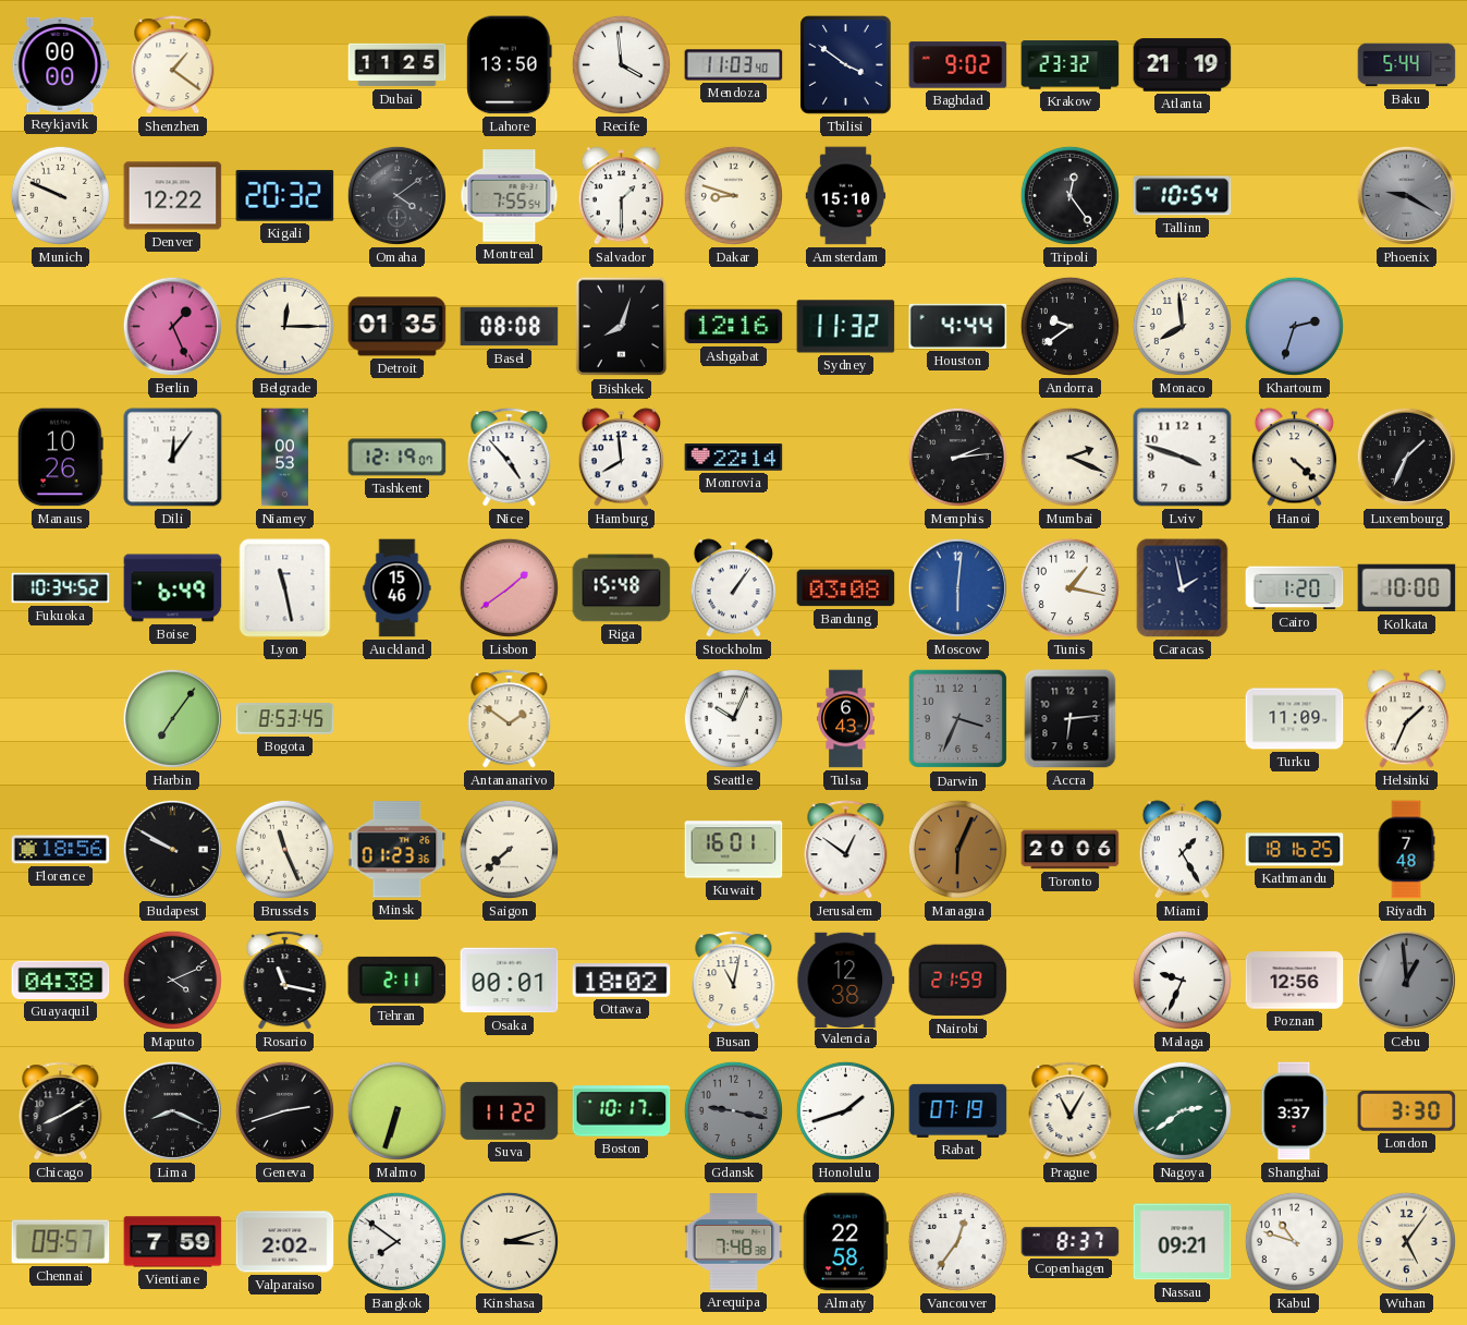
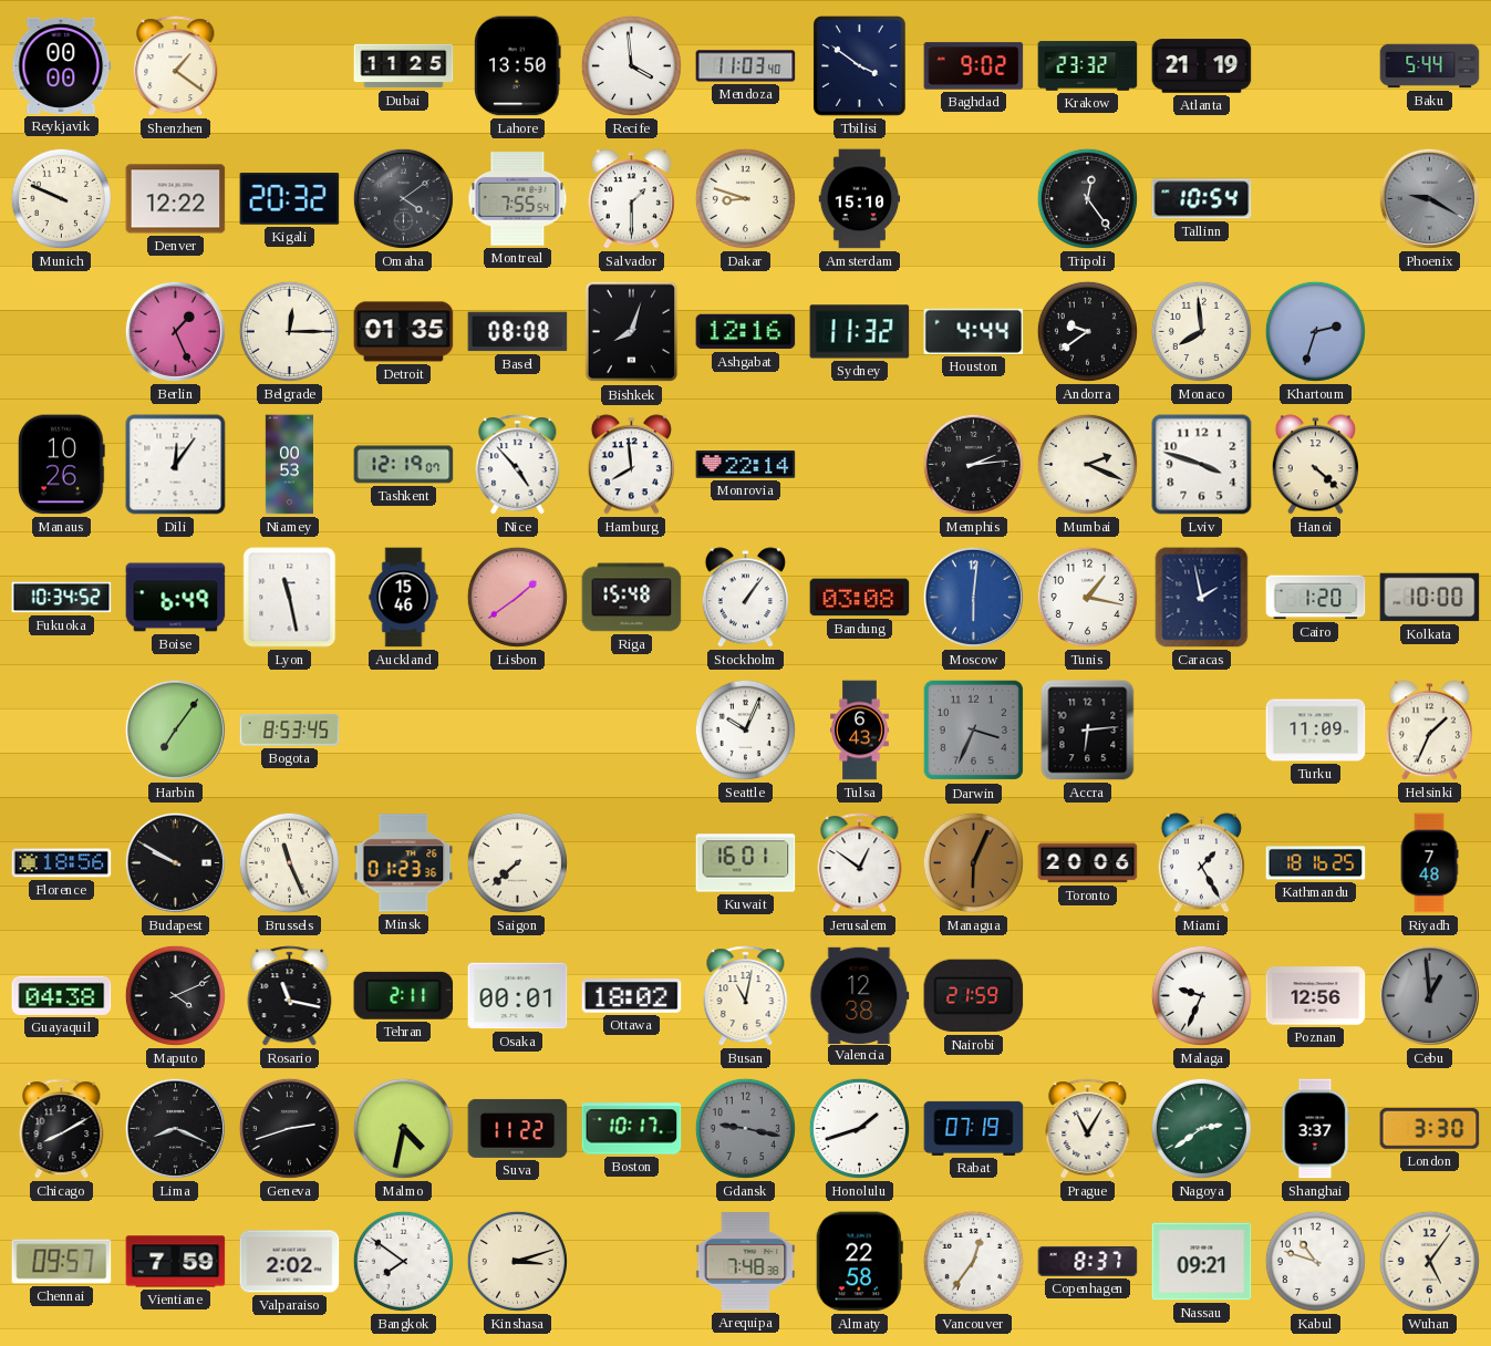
Luxembourg: 1:34 -> none (1406, 457)
Antananarivo: 1:51 -> none (510, 719)
Malmo: 6:33 -> 4:32 (403, 1128)
